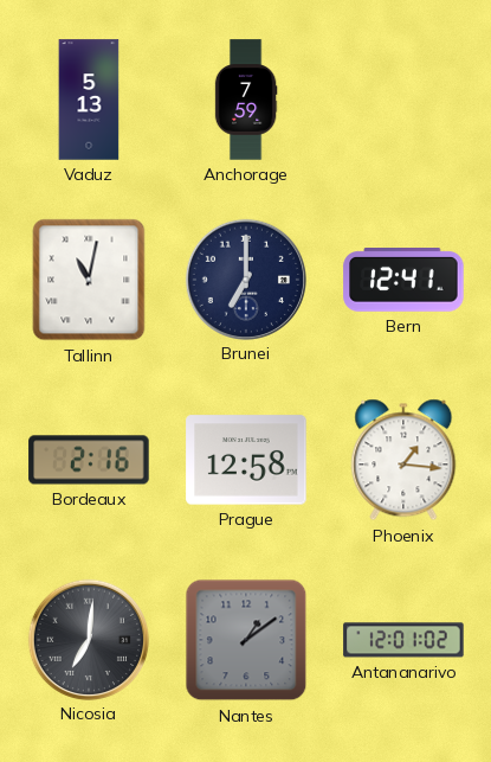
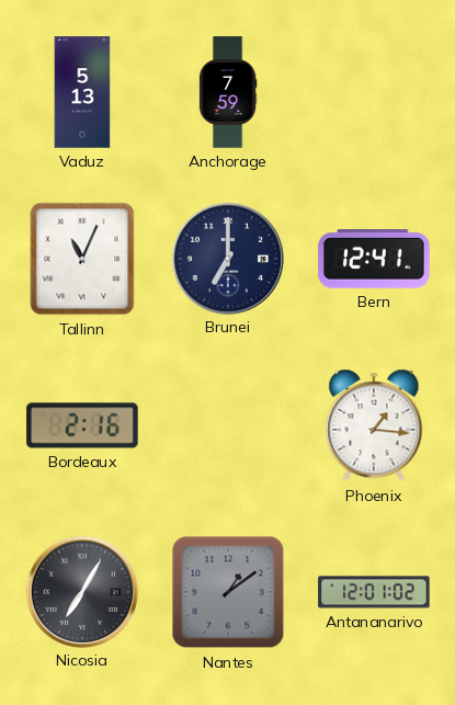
Tallinn: 11:02 -> 11:04 (82, 259)
Prague: 12:58 -> none (246, 460)
Nicosia: 7:01 -> 7:05 (81, 591)
